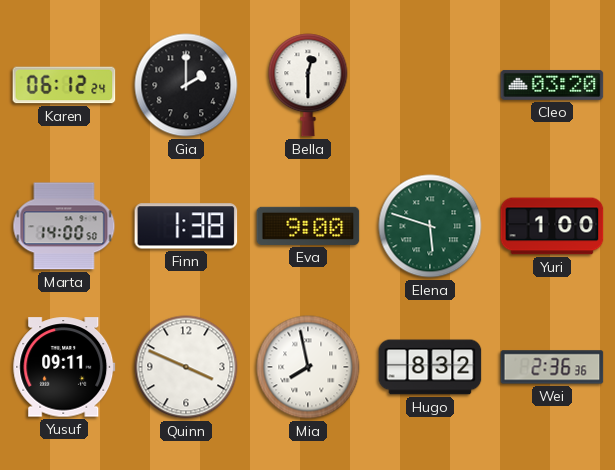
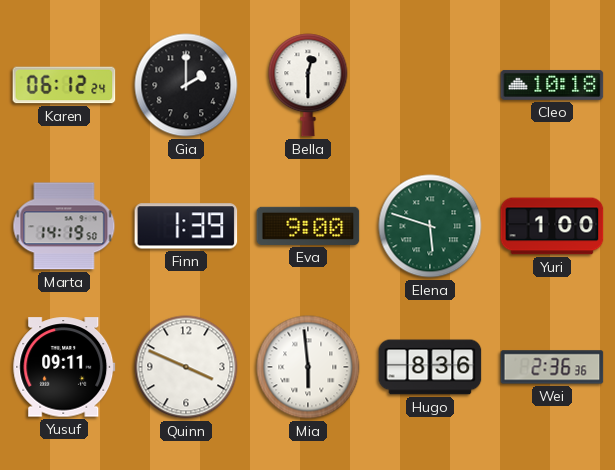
Cleo: 03:20 -> 10:18 (552, 85)
Marta: 14:00 -> 14:19 (64, 226)
Finn: 1:38 -> 1:39 (186, 226)
Mia: 7:58 -> 5:59 (308, 367)
Hugo: 8:32 -> 8:36 (430, 367)
